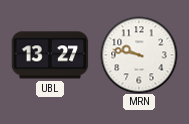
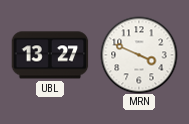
MRN: 9:47 -> 3:49 (139, 55)
